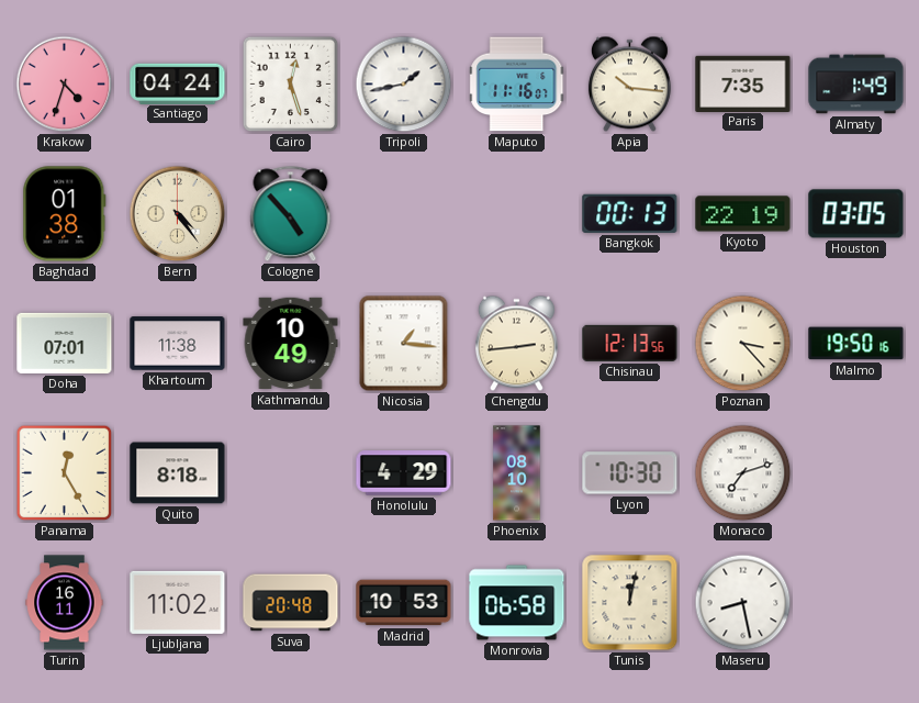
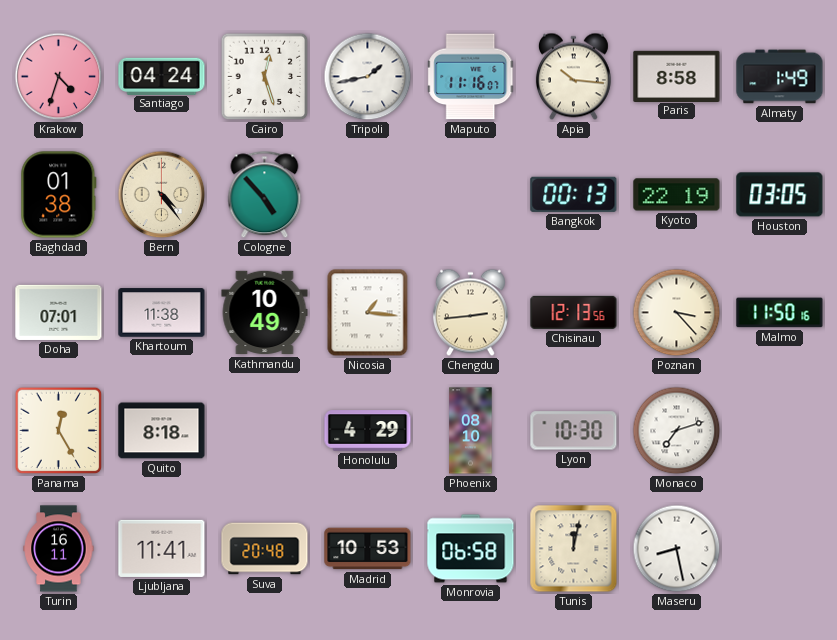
Paris: 7:35 -> 8:58 (677, 76)
Malmo: 19:50 -> 11:50 (780, 313)
Ljubljana: 11:02 -> 11:41 (162, 548)
